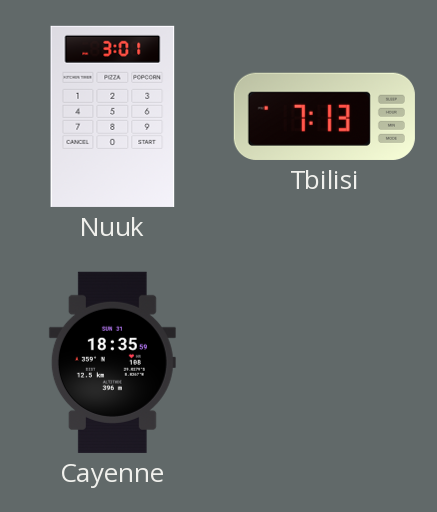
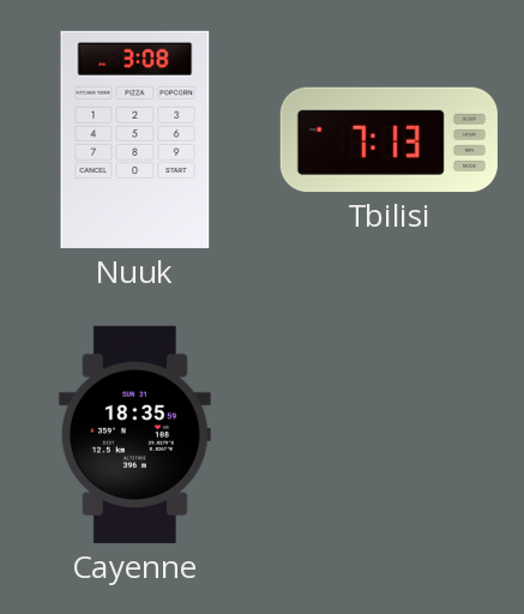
Nuuk: 3:01 -> 3:08 (135, 139)
